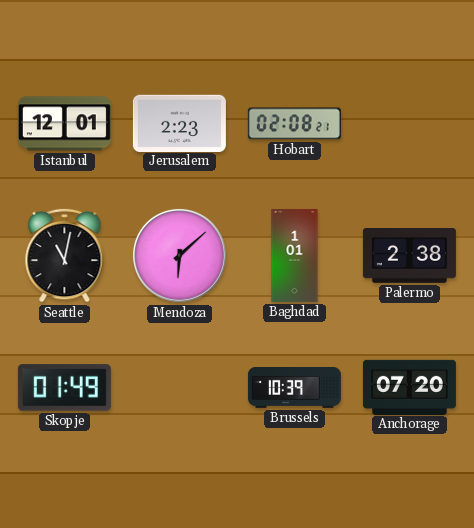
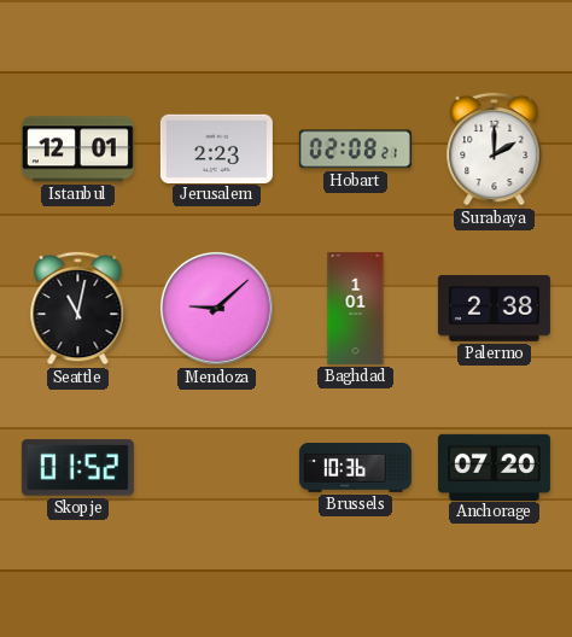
Surabaya: none -> 2:00 (495, 148)
Mendoza: 6:08 -> 9:08 (216, 308)
Skopje: 01:49 -> 01:52 (77, 468)
Brussels: 10:39 -> 10:36 (355, 468)
